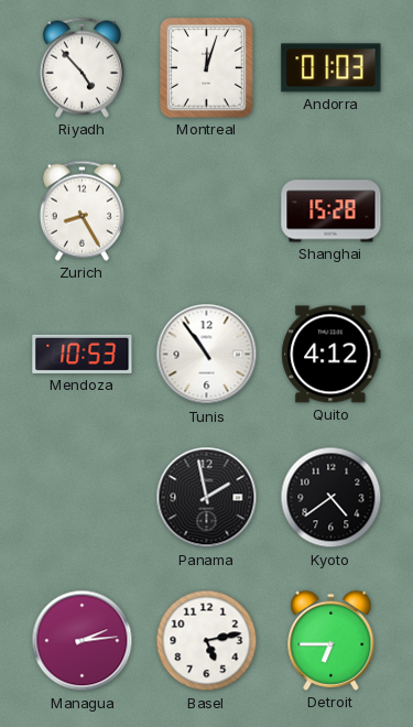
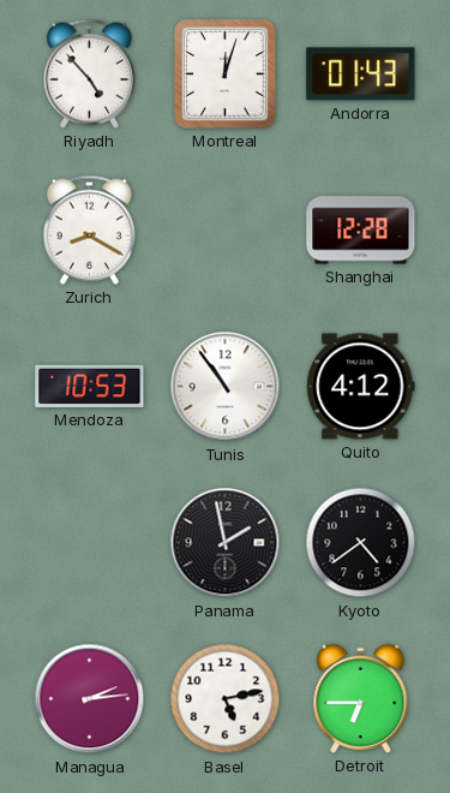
Andorra: 01:03 -> 01:43 (361, 74)
Zurich: 8:25 -> 8:20 (89, 229)
Shanghai: 15:28 -> 12:28 (361, 231)
